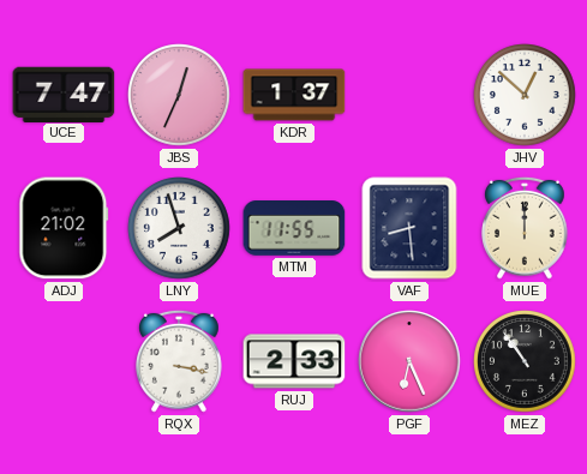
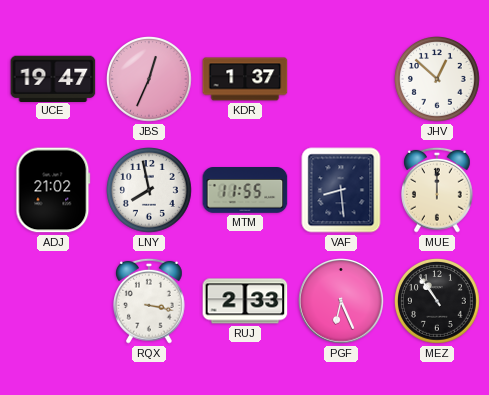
UCE: 7:47 -> 19:47 (53, 78)
LNY: 7:57 -> 7:58 (150, 191)
